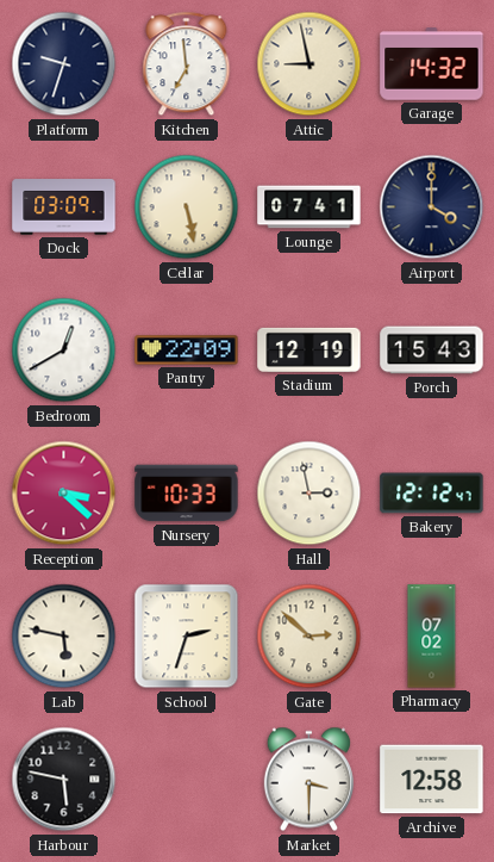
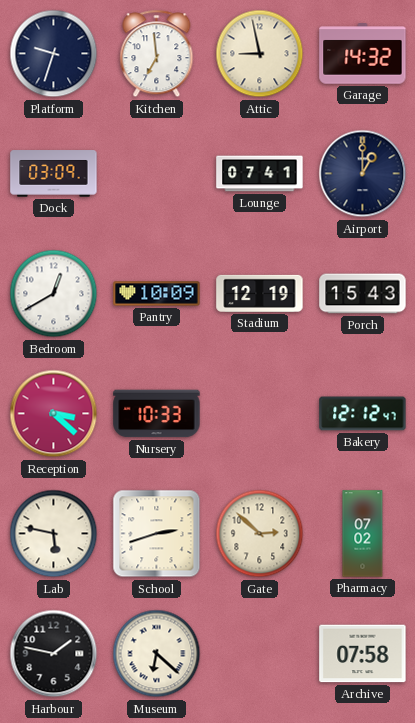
Cellar: 5:28 -> none (187, 207)
Airport: 4:00 -> 1:00 (363, 174)
Pantry: 22:09 -> 10:09 (157, 294)
Hall: 2:58 -> none (309, 494)
School: 2:33 -> 2:42 (157, 534)
Harbour: 5:47 -> 1:47 (54, 654)
Museum: none -> 6:22 (157, 654)
Market: 3:30 -> none (308, 780)
Archive: 12:58 -> 07:58 (363, 654)
